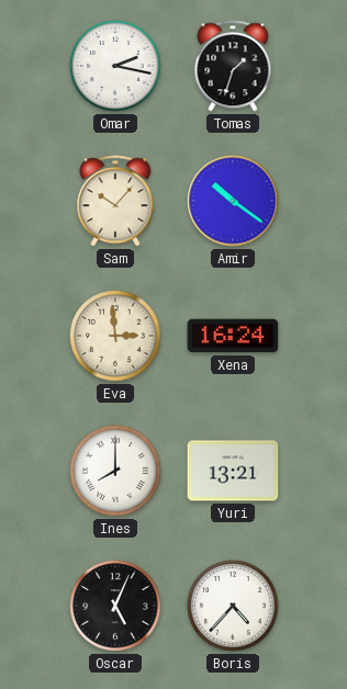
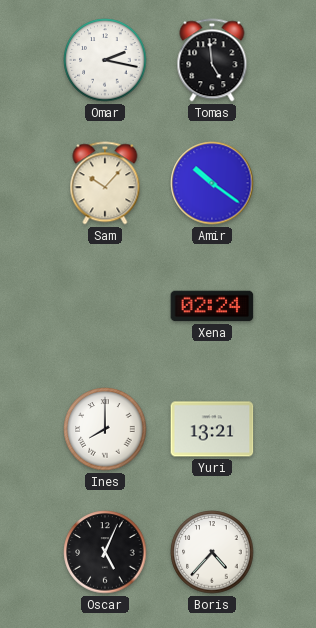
Tomas: 1:33 -> 4:59 (212, 60)
Eva: 2:59 -> none (115, 336)
Xena: 16:24 -> 02:24 (212, 306)
